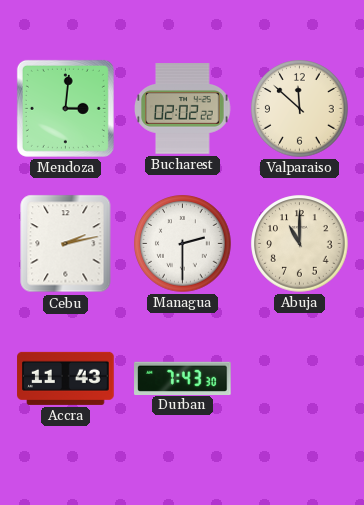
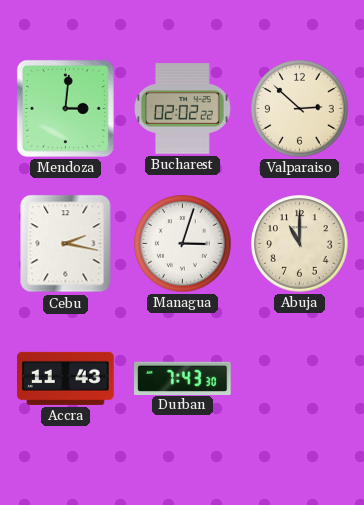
Valparaiso: 11:52 -> 2:52 (300, 109)
Cebu: 2:13 -> 2:17 (66, 244)
Managua: 2:30 -> 3:03 (183, 244)
